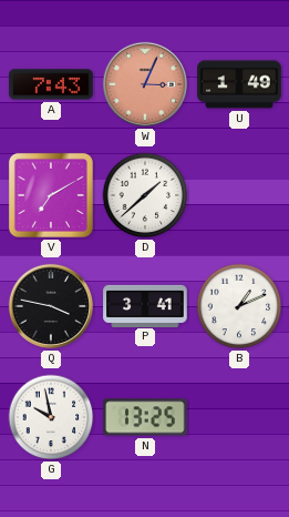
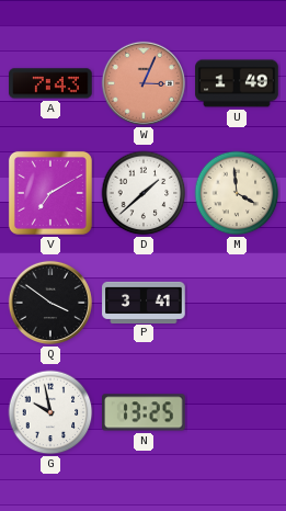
M: none -> 3:59 (237, 193)
Q: 3:47 -> 3:51 (50, 303)
B: 1:11 -> none (239, 306)
